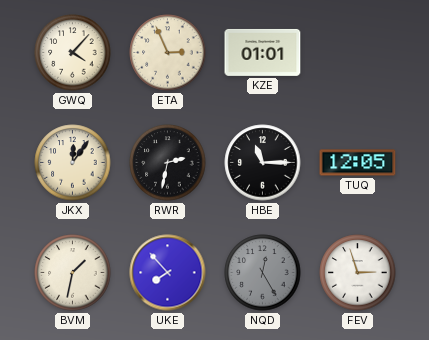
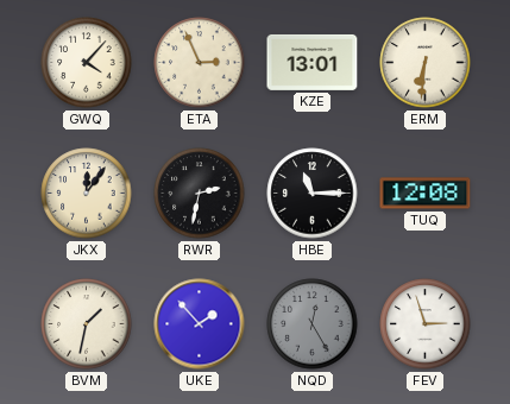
KZE: 01:01 -> 13:01 (313, 62)
ERM: none -> 6:31 (426, 63)
TUQ: 12:05 -> 12:08 (426, 194)
UKE: 7:53 -> 1:53 (200, 324)
